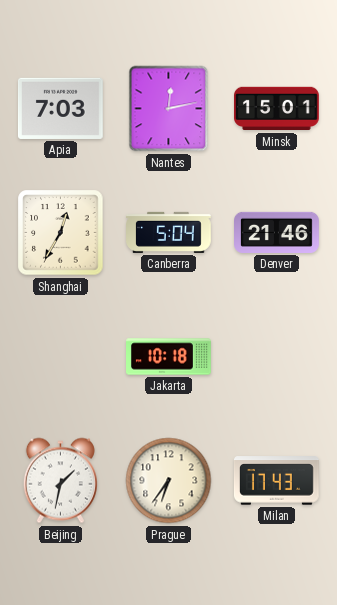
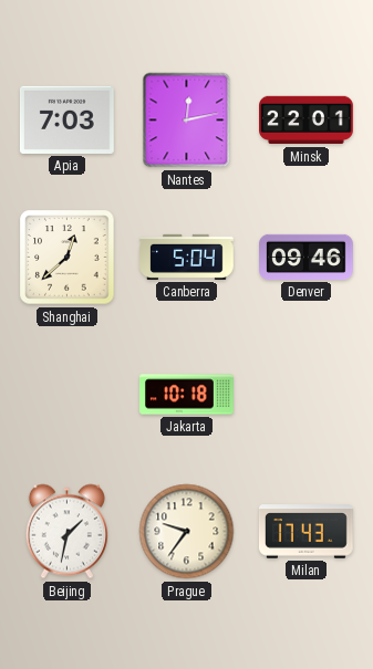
Minsk: 15:01 -> 22:01 (307, 121)
Shanghai: 12:35 -> 12:38 (68, 258)
Denver: 21:46 -> 09:46 (307, 257)
Prague: 6:36 -> 9:36 (187, 532)
